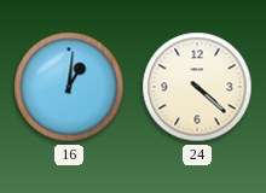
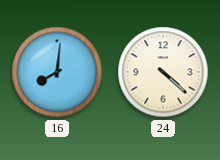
16: 1:01 -> 8:01 (57, 72)
